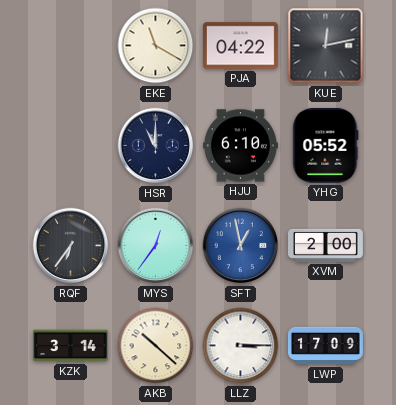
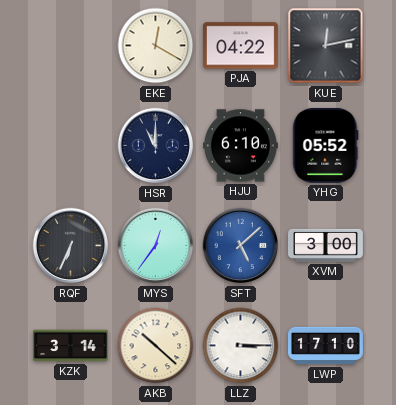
EKE: 11:20 -> 12:20 (156, 46)
RQF: 6:36 -> 6:34 (71, 246)
SFT: 12:58 -> 5:08 (241, 246)
XVM: 2:00 -> 3:00 (326, 245)
LWP: 17:09 -> 17:10 (326, 346)
